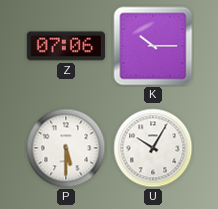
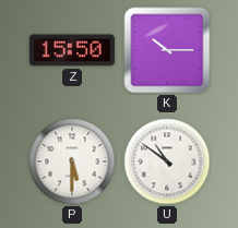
Z: 07:06 -> 15:50 (72, 50)
U: 10:05 -> 10:51 (167, 161)
